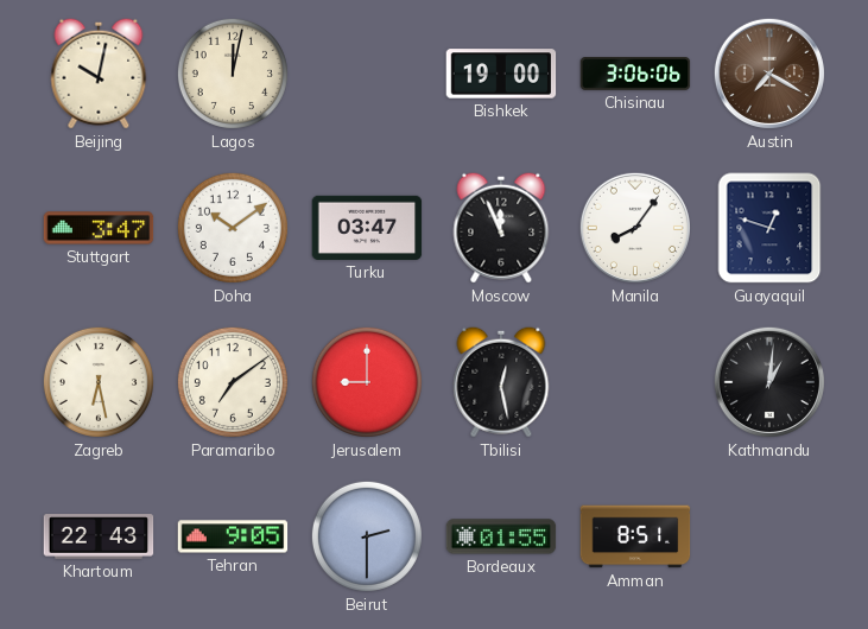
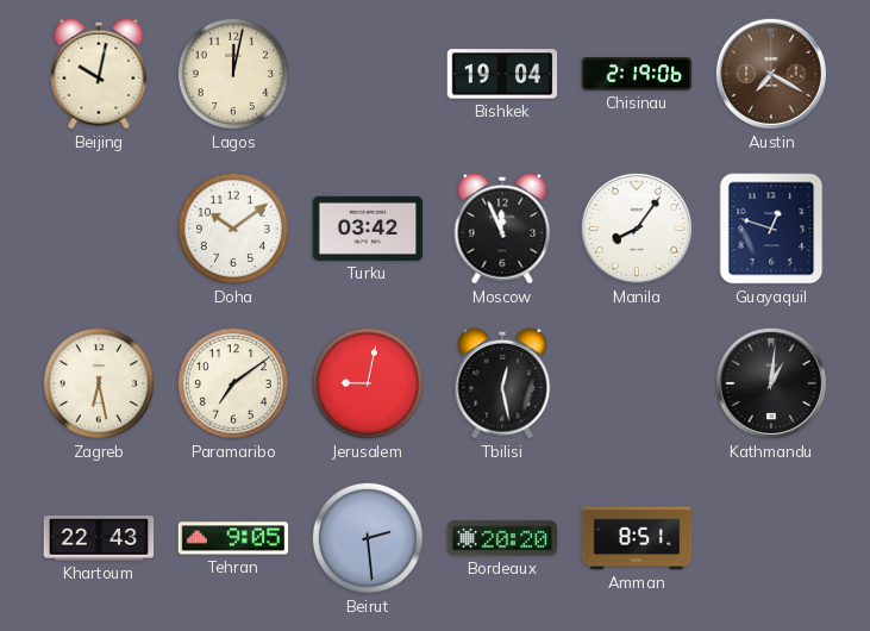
Bishkek: 19:00 -> 19:04 (502, 74)
Chisinau: 3:06 -> 2:19 (637, 75)
Stuttgart: 3:47 -> none (99, 228)
Turku: 03:47 -> 03:42 (368, 229)
Jerusalem: 9:00 -> 9:02 (368, 383)
Beirut: 2:30 -> 2:29 (368, 538)
Bordeaux: 01:55 -> 20:20 (502, 538)
